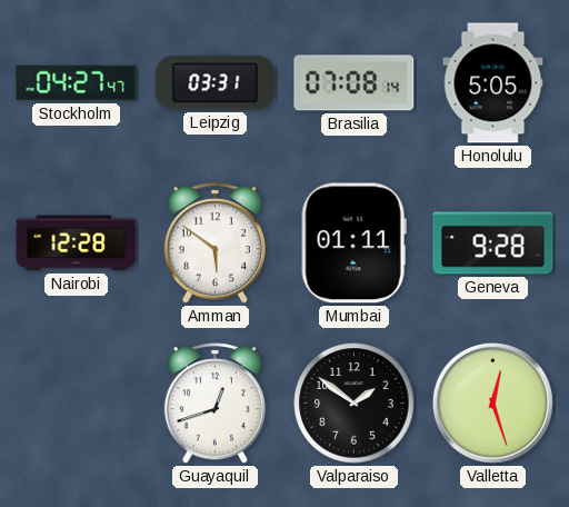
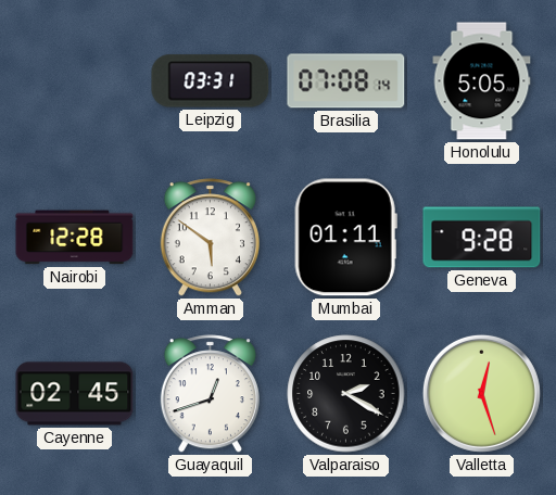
Stockholm: 04:27 -> none (77, 83)
Cayenne: none -> 02:45 (75, 394)
Valparaiso: 1:51 -> 2:20 (346, 394)
